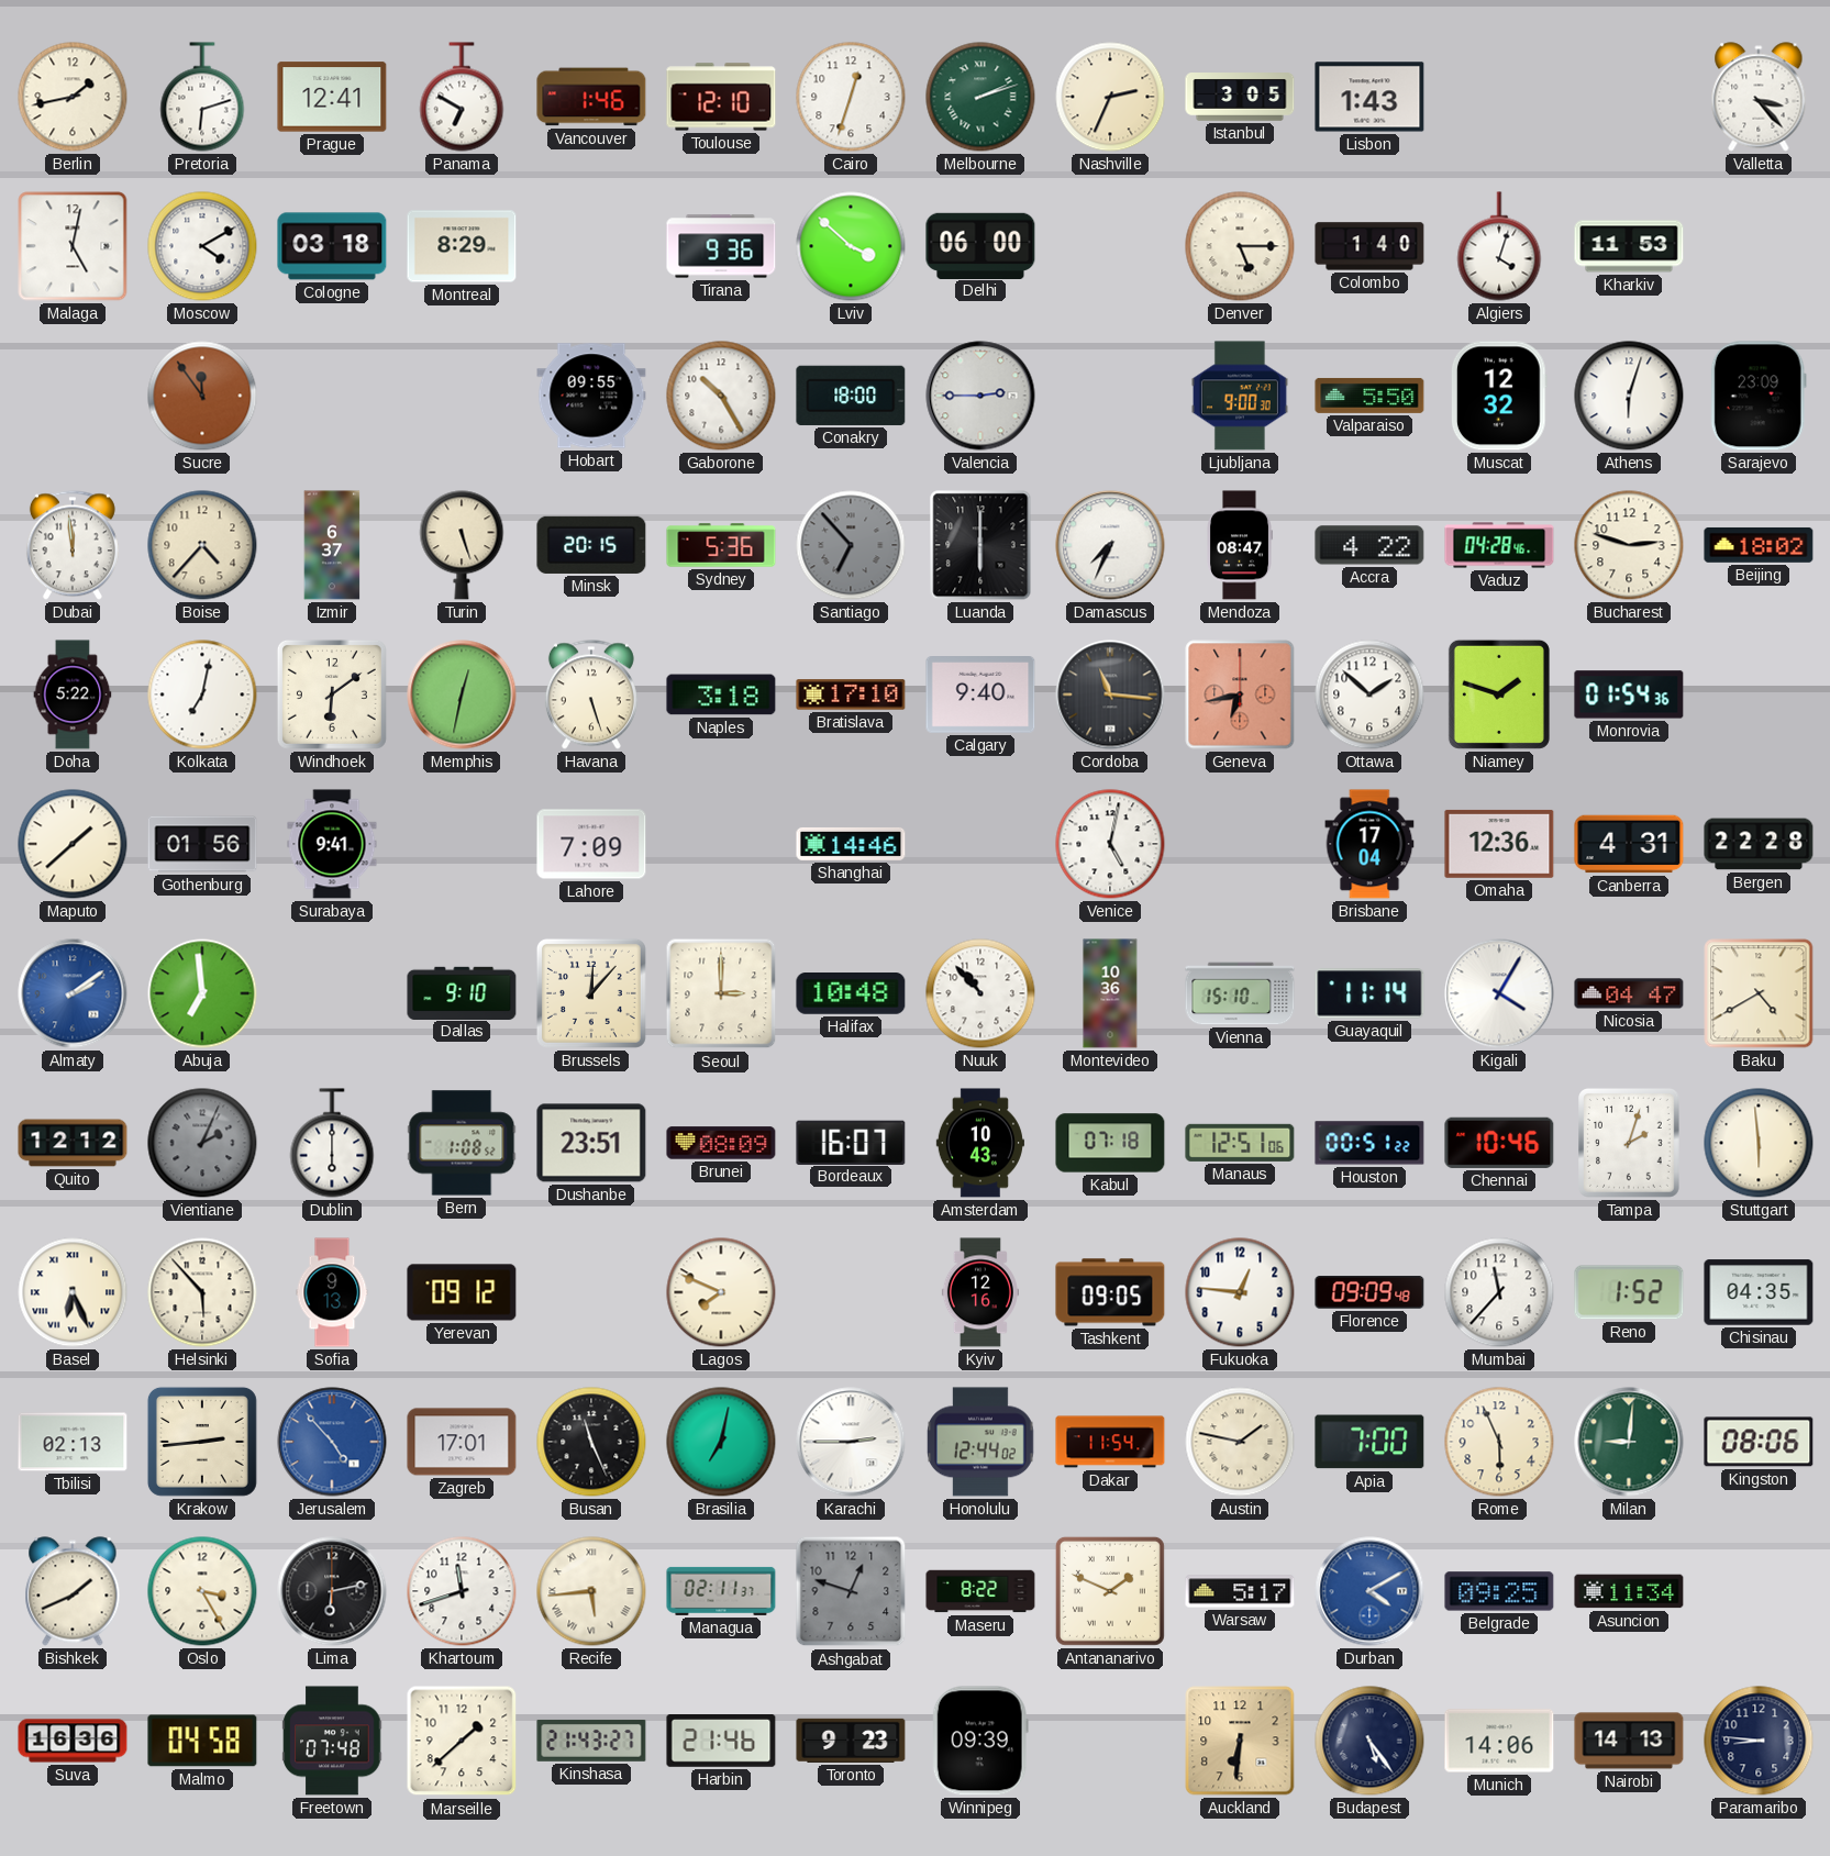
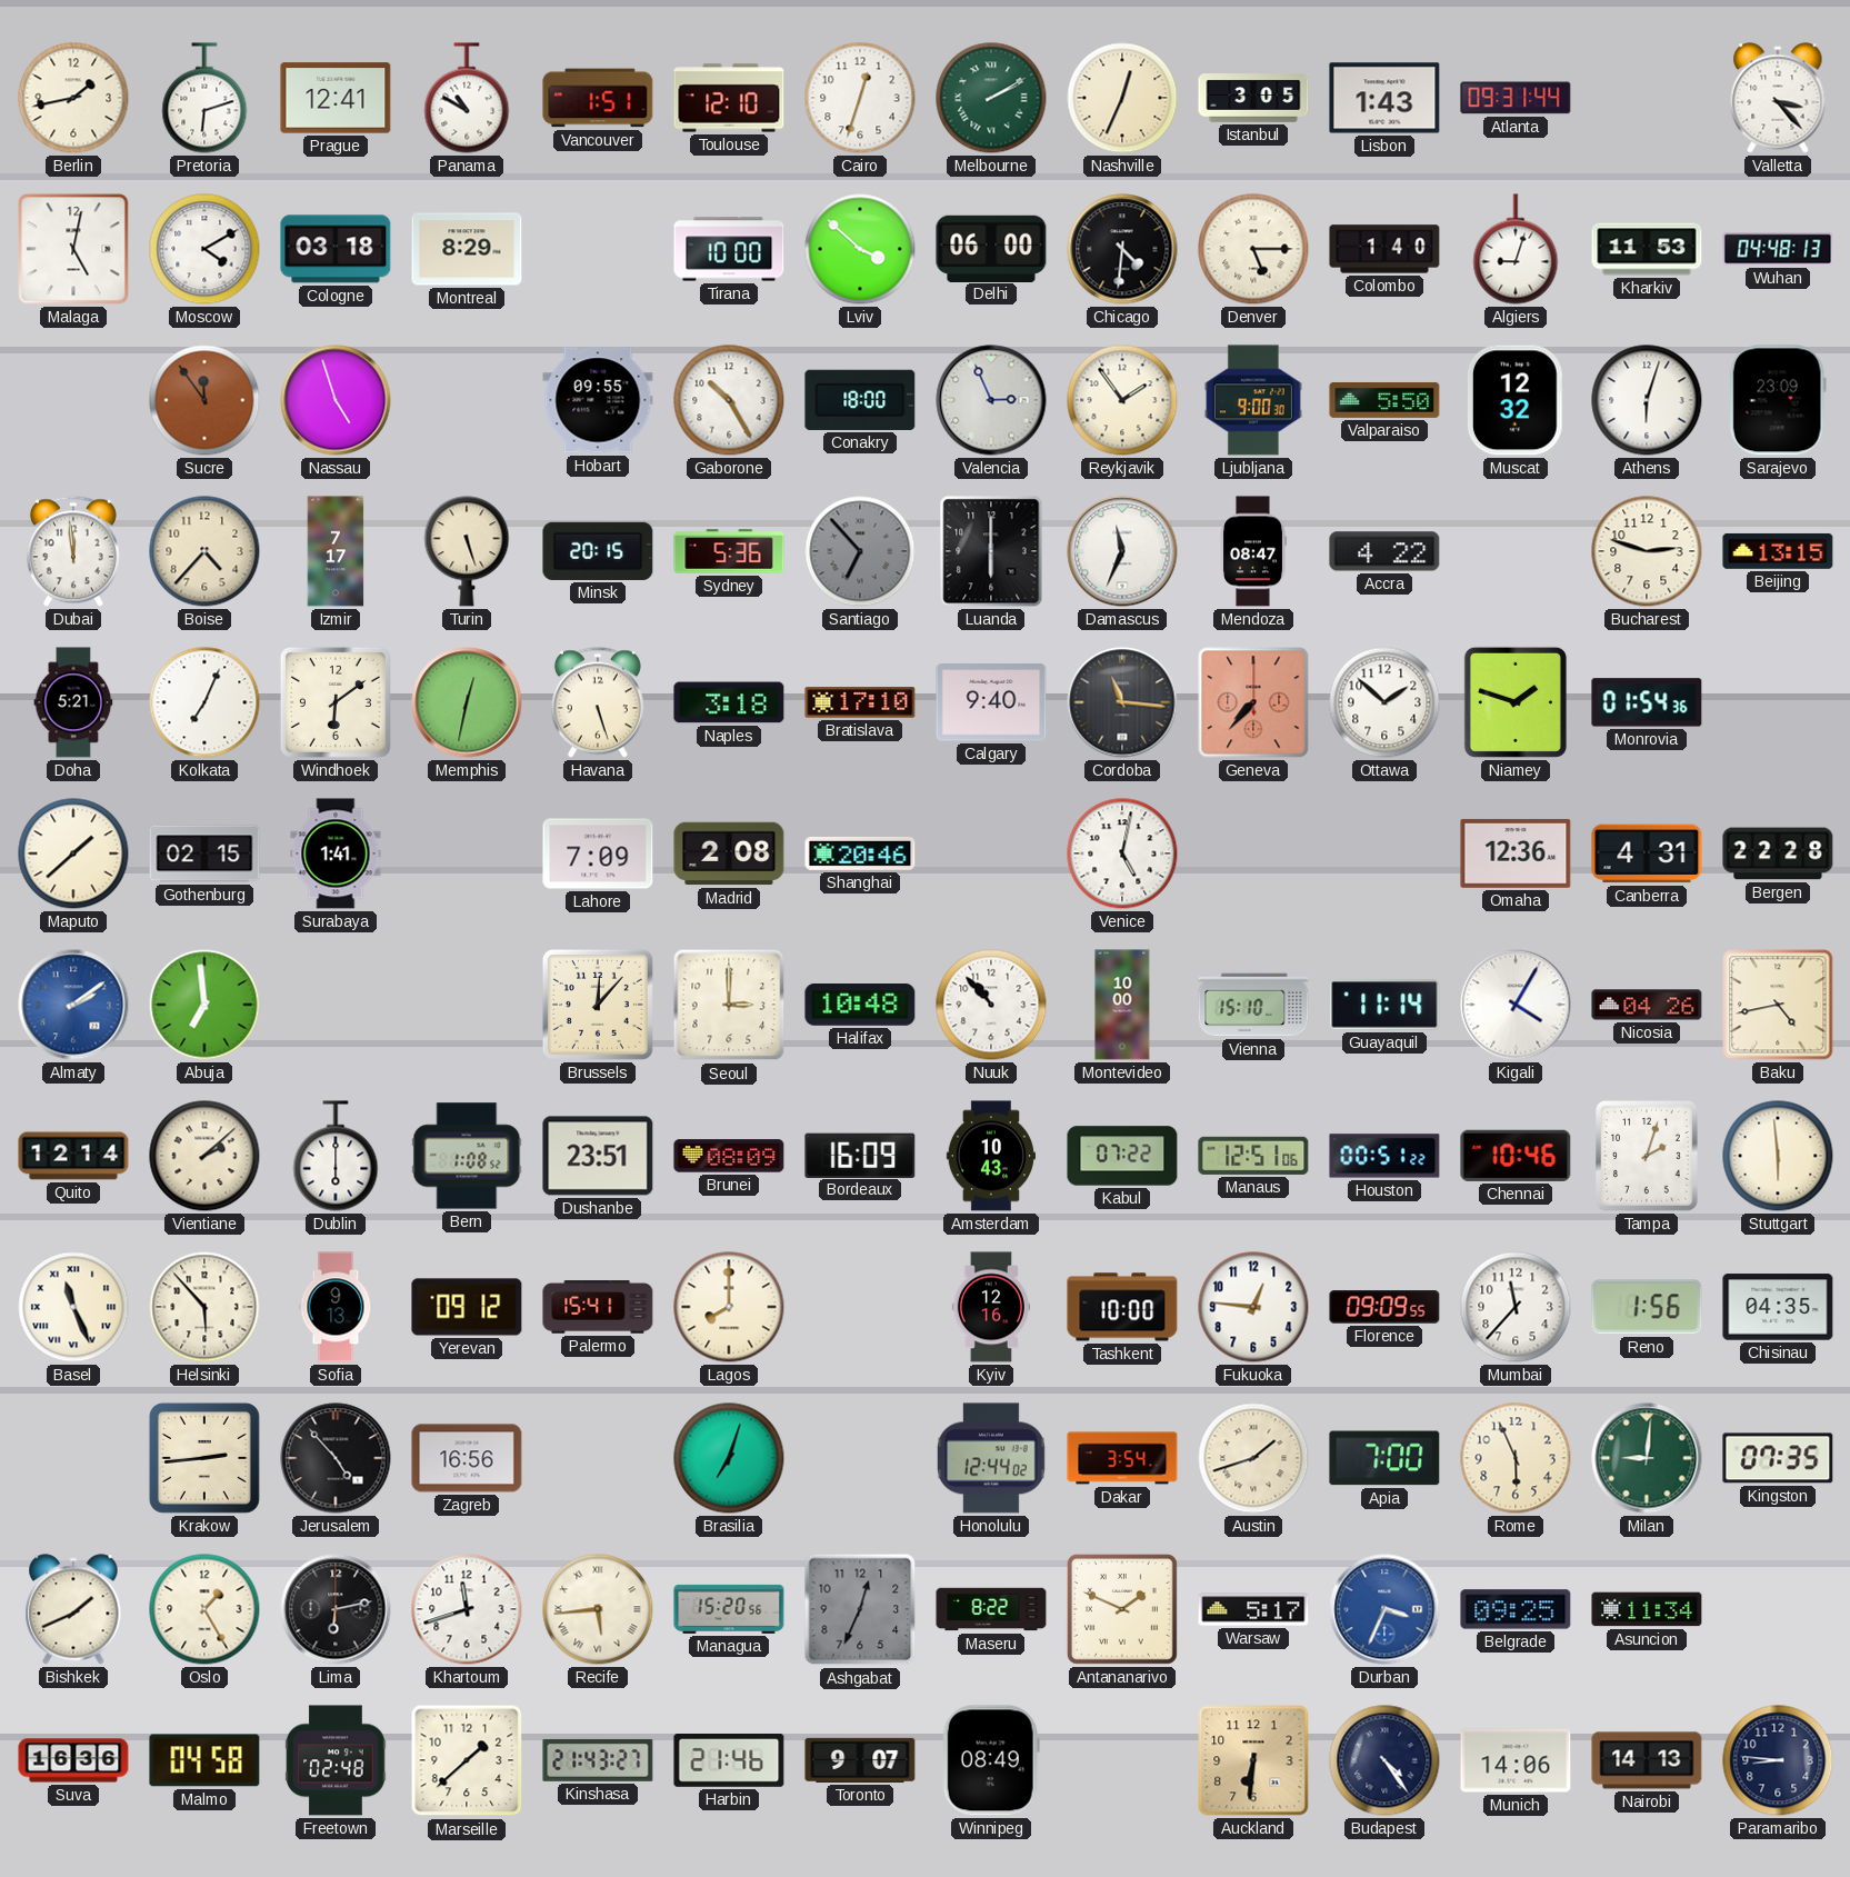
Panama: 6:50 -> 10:50 (467, 98)
Vancouver: 1:46 -> 1:51 (598, 98)
Melbourne: 2:12 -> 2:10 (991, 98)
Nashville: 2:34 -> 12:34 (1122, 98)
Atlanta: none -> 09:31 (1516, 98)
Tirana: 9:36 -> 10:00 (729, 249)
Chicago: none -> 4:31 (1122, 249)
Algiers: 4:03 -> 9:03 (1516, 249)
Wuhan: none -> 04:48 (1778, 249)
Nassau: none -> 4:57 (336, 400)
Valencia: 2:45 -> 2:56 (991, 400)
Reykjavik: none -> 1:54 (1122, 400)
Izmir: 6:37 -> 7:17 (336, 551)
Damascus: 7:34 -> 11:34 (1122, 551)
Vaduz: 04:28 -> none (1499, 545)
Beijing: 18:02 -> 13:15 (1778, 551)
Doha: 5:22 -> 5:21 (73, 702)
Kolkata: 7:02 -> 7:04 (204, 702)
Geneva: 6:43 -> 7:37 (1253, 702)
Gothenburg: 01:56 -> 02:15 (204, 853)
Surabaya: 9:41 -> 1:41 (336, 853)
Madrid: none -> 2:08 (729, 853)
Shanghai: 14:46 -> 20:46 (860, 853)
Brisbane: 17:04 -> none (1369, 844)
Dallas: 9:10 -> none (462, 992)
Montevideo: 10:36 -> 10:00 (1122, 1005)
Nicosia: 04:47 -> 04:26 (1647, 1005)
Baku: 4:40 -> 4:43 (1778, 1005)
Quito: 12:12 -> 12:14 (73, 1156)
Vientiane: 2:04 -> 2:08 (204, 1156)
Vientiane dial: grey -> cream (204, 1156)
Bordeaux: 16:07 -> 16:09 (860, 1155)
Kabul: 07:18 -> 07:22 (1122, 1156)
Basel: 6:26 -> 11:26 (73, 1307)
Palermo: none -> 15:41 (598, 1307)
Lagos: 7:49 -> 8:00 (729, 1307)
Tashkent: 09:05 -> 10:00 (1122, 1307)
Florence: 09:09:48 -> 09:09:55 (1384, 1307)
Reno: 1:52 -> 1:56 (1647, 1307)
Tbilisi: 02:13 -> none (73, 1442)
Jerusalem dial: blue -> black (336, 1458)
Zagreb: 17:01 -> 16:56 (467, 1458)
Busan: 11:26 -> none (591, 1442)
Brasilia: 7:02 -> 7:03 (729, 1458)
Karachi: 2:45 -> none (851, 1442)
Dakar: 11:54 -> 3:54 (1122, 1458)
Austin: 1:47 -> 1:42 (1253, 1458)
Kingston: 08:06 -> 07:35 (1778, 1458)
Oslo: 3:25 -> 1:25 (204, 1609)
Managua: 02:11 -> 15:20 (729, 1609)
Ashgabat: 12:48 -> 12:34 (860, 1609)
Durban: 4:10 -> 3:34 (1384, 1609)
Freetown: 07:48 -> 02:48 (336, 1760)
Toronto: 9:23 -> 9:07 (860, 1760)
Winnipeg: 09:39 -> 08:49 (991, 1760)
Budapest: 5:24 -> 4:24 (1384, 1760)
